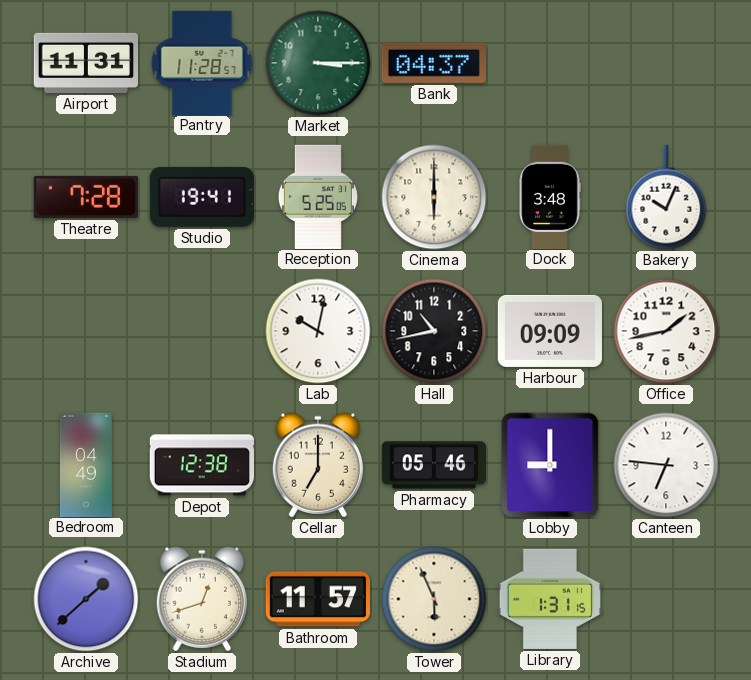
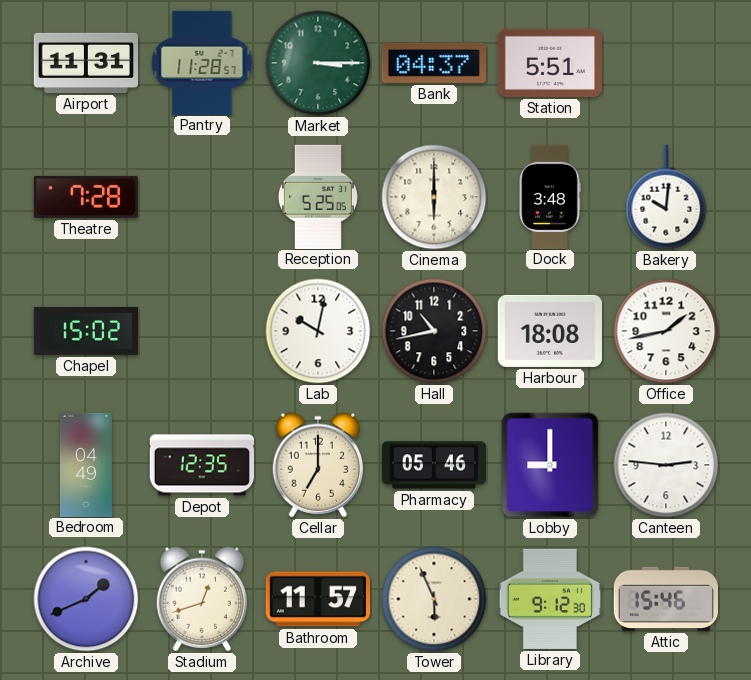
Station: none -> 5:51 (550, 63)
Studio: 19:41 -> none (202, 197)
Bakery: 10:04 -> 10:01 (666, 197)
Chapel: none -> 15:02 (85, 331)
Harbour: 09:09 -> 18:08 (550, 331)
Depot: 12:38 -> 12:35 (202, 465)
Canteen: 6:46 -> 2:46 (666, 465)
Archive: 1:38 -> 1:41 (86, 599)
Library: 1:31 -> 9:12 (550, 599)
Attic: none -> 15:46 (666, 599)
